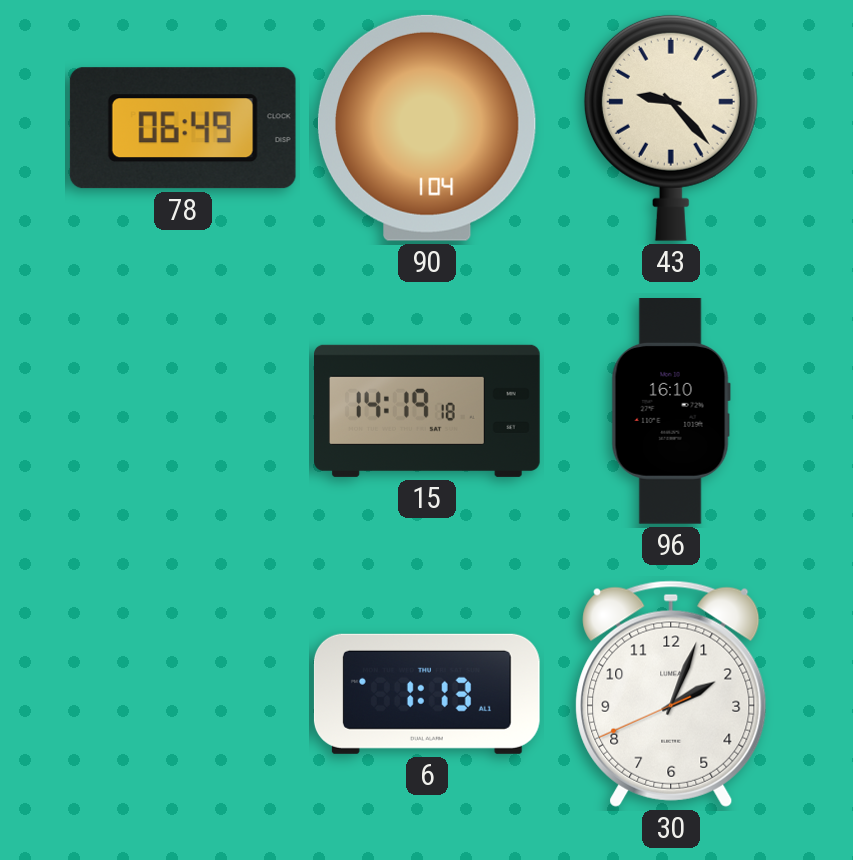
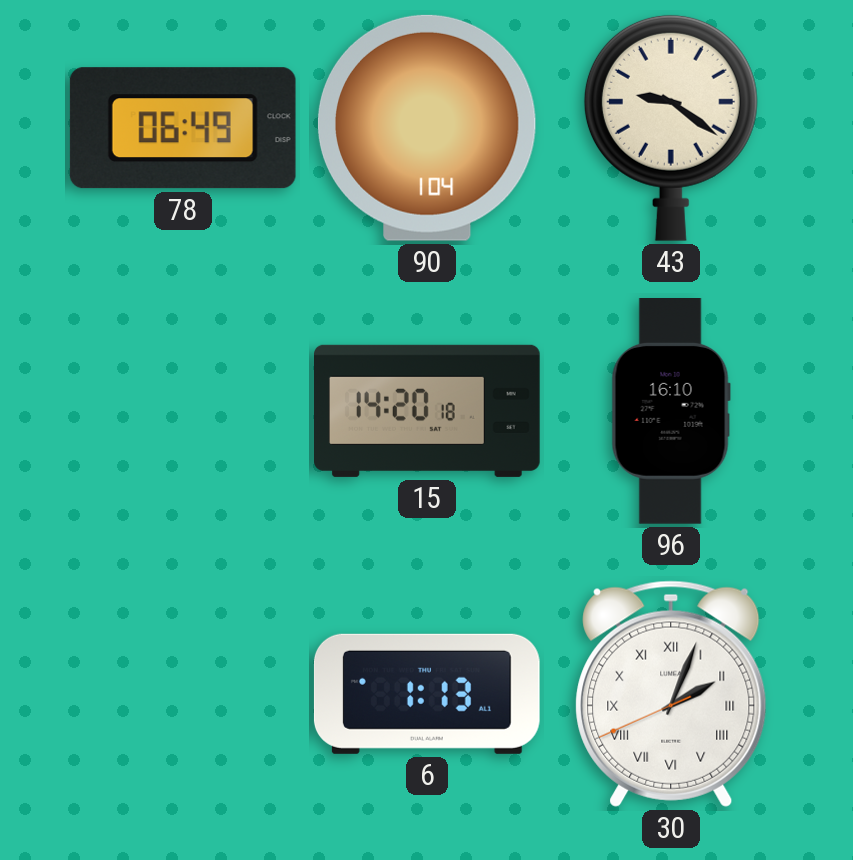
43: 9:23 -> 9:21 (671, 128)
15: 14:19 -> 14:20 (428, 411)
30 numerals: Arabic -> Roman (671, 694)
